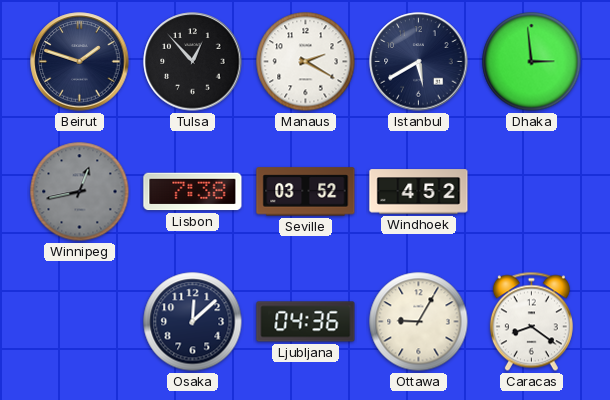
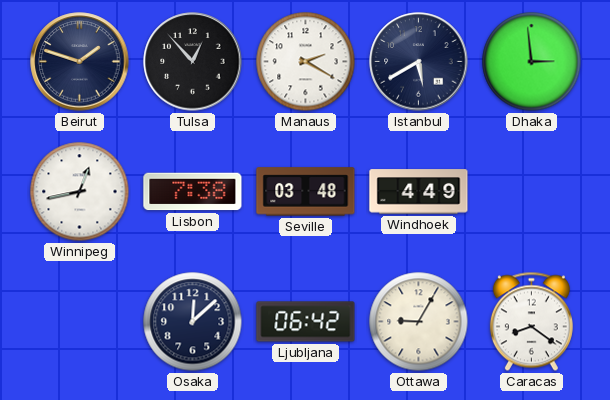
Winnipeg dial: grey -> white (80, 192)
Seville: 03:52 -> 03:48 (306, 192)
Windhoek: 4:52 -> 4:49 (419, 192)
Ljubljana: 04:36 -> 06:42 (306, 322)
